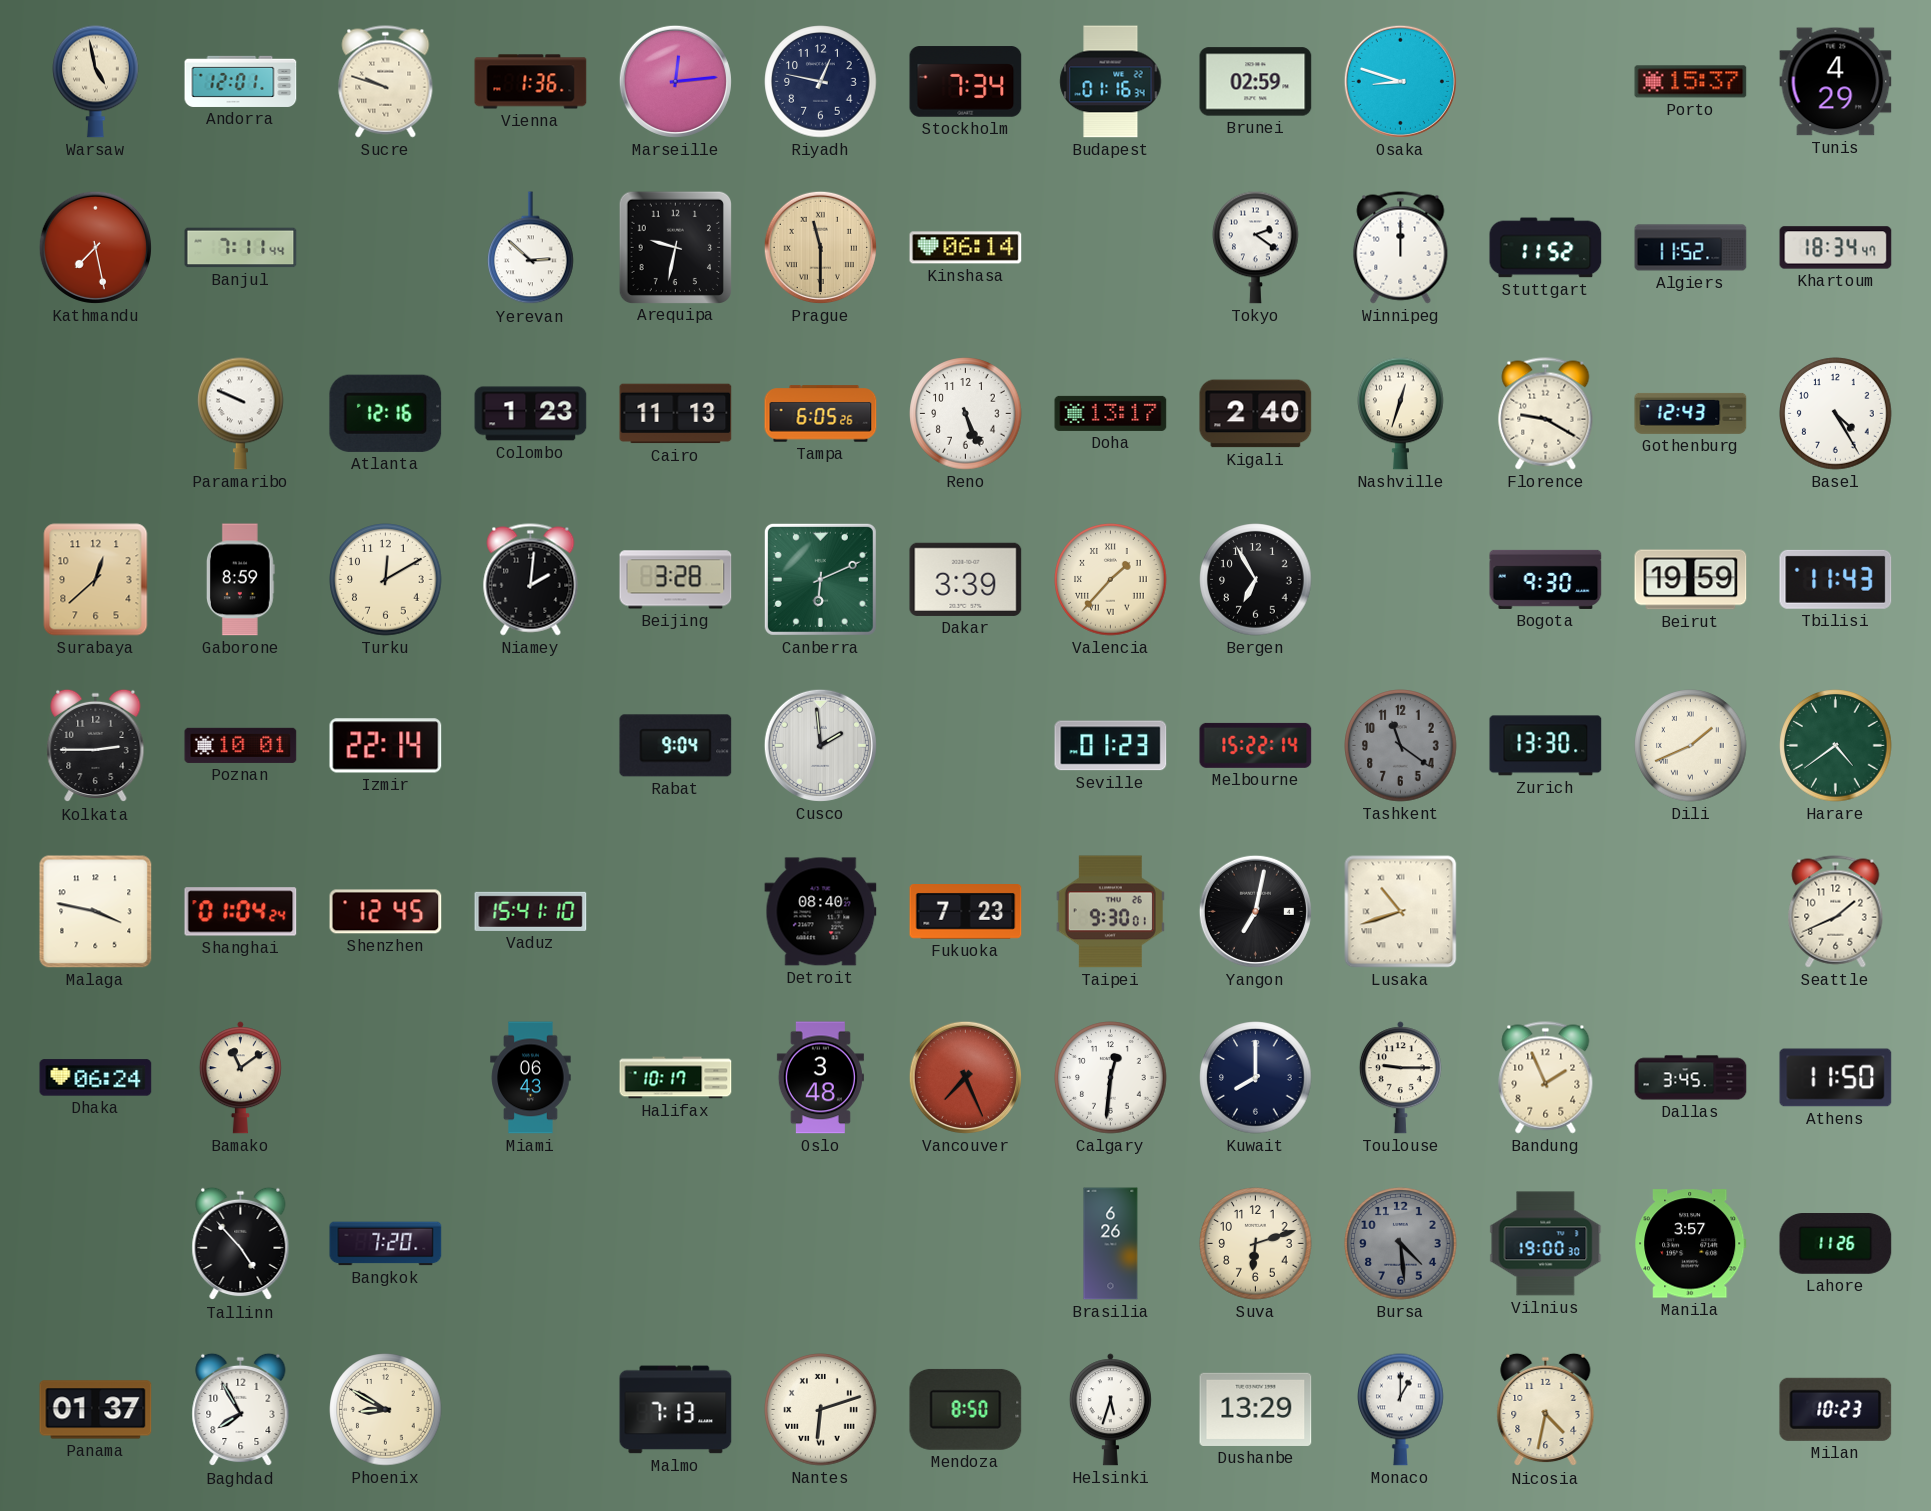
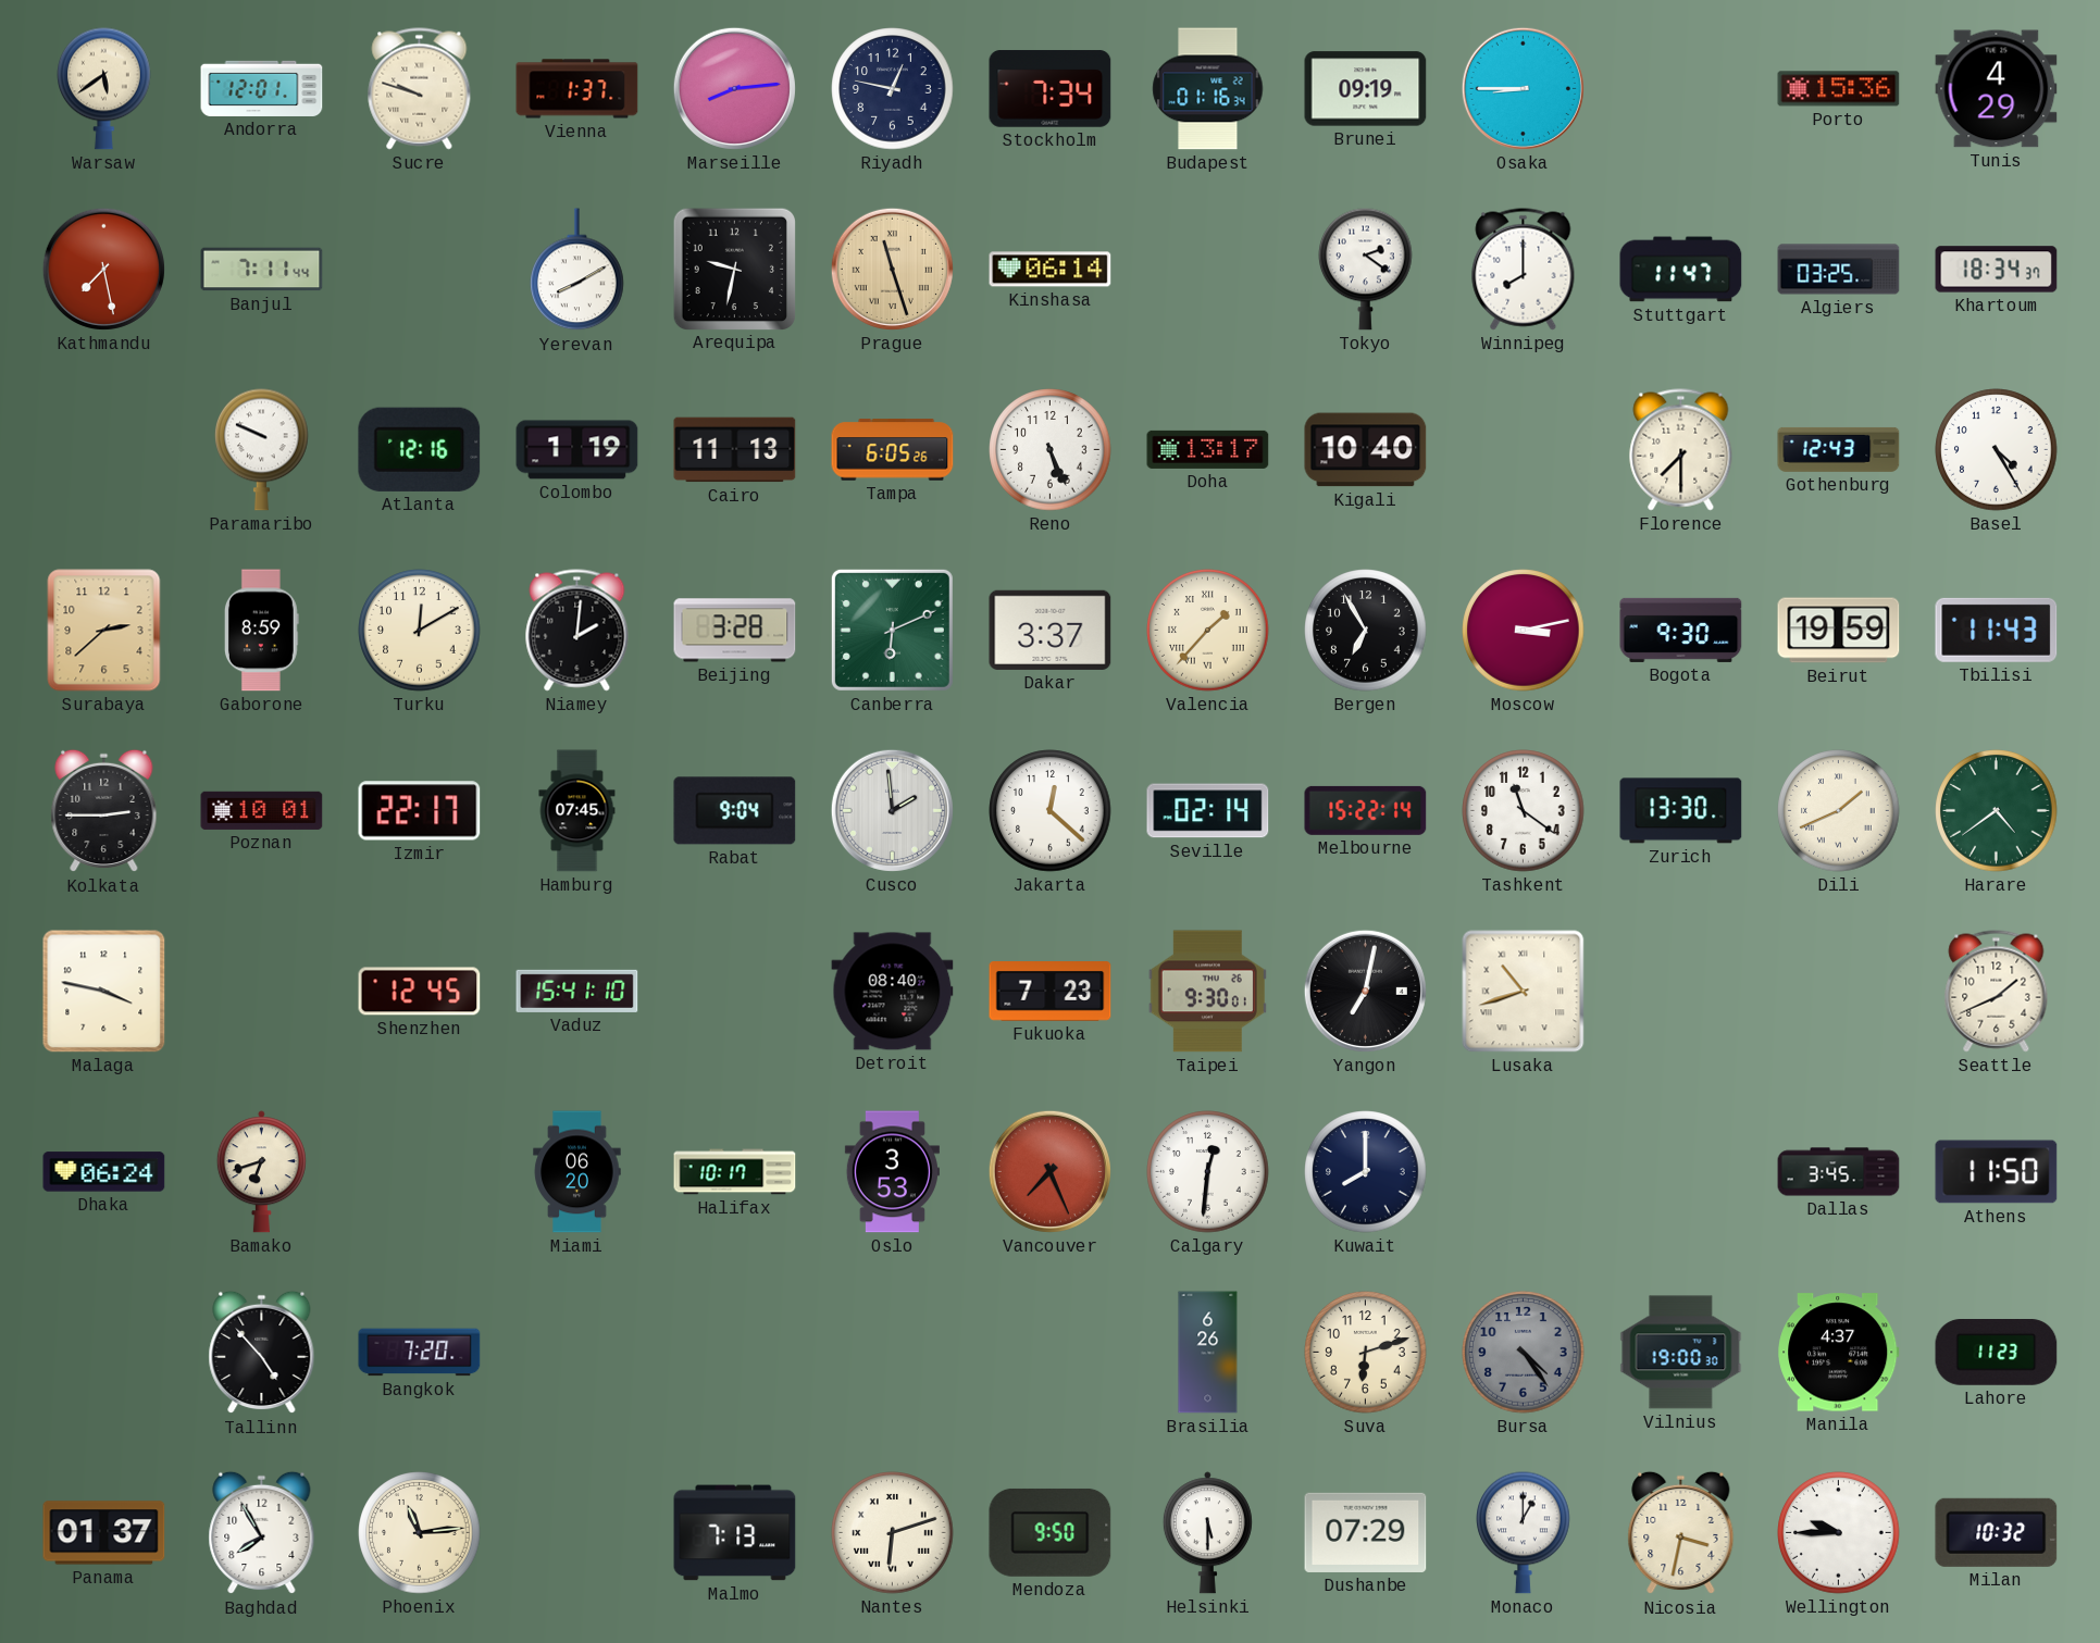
Warsaw: 4:58 -> 5:39 (104, 88)
Vienna: 1:36 -> 1:37 (577, 89)
Marseille: 12:14 -> 8:14 (734, 88)
Brunei: 02:59 -> 09:19 (1366, 89)
Osaka: 8:48 -> 8:45 (1523, 88)
Porto: 15:37 -> 15:36 (1839, 89)
Yerevan: 2:52 -> 8:10 (577, 270)
Prague: 11:30 -> 11:27 (892, 269)
Winnipeg: 12:00 -> 8:00 (1524, 270)
Stuttgart: 11:52 -> 11:47 (1681, 270)
Algiers: 11:52 -> 03:25 (1839, 270)
Khartoum: 18:34:47 -> 18:34:37 (1997, 270)
Colombo: 1:23 -> 1:19 (577, 450)
Kigali: 2:40 -> 10:40 (1366, 450)
Nashville: 12:33 -> none (1401, 413)
Florence: 9:20 -> 7:30 (1681, 450)
Surabaya: 12:38 -> 2:38 (104, 631)
Dakar: 3:39 -> 3:37 (1051, 630)
Moscow: none -> 3:13 (1524, 631)
Izmir: 22:14 -> 22:17 (420, 811)
Hamburg: none -> 07:45 (577, 811)
Jakarta: none -> 12:22 (1051, 811)
Seville: 01:23 -> 02:14 (1208, 811)
Tashkent dial: grey -> white (1524, 811)
Shanghai: 01:04 -> none (241, 912)
Bamako: 11:09 -> 6:42 (261, 1172)
Miami: 06:43 -> 06:20 (577, 1172)
Oslo: 3:48 -> 3:53 (892, 1172)
Toulouse: 9:15 -> none (1400, 1078)
Bandung: 1:56 -> none (1546, 1078)
Bursa: 4:29 -> 4:24 (1524, 1353)
Manila: 3:57 -> 4:37 (1839, 1353)
Lahore: 11:26 -> 11:23 (1997, 1353)
Phoenix: 8:50 -> 11:14 (420, 1533)
Mendoza: 8:50 -> 9:50 (1051, 1532)
Helsinki: 5:33 -> 5:30 (1207, 1533)
Dushanbe: 13:29 -> 07:29 (1366, 1532)
Nicosia: 4:32 -> 3:32 (1681, 1533)
Wellington: none -> 9:45 (1839, 1533)
Milan: 10:23 -> 10:32 (1997, 1532)
